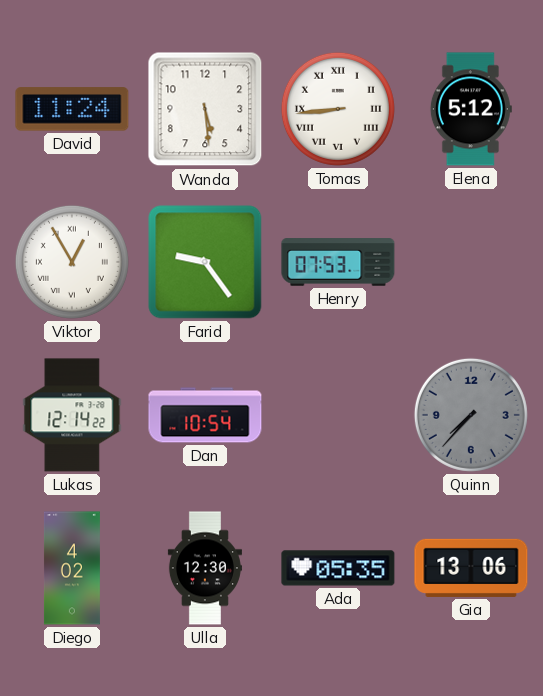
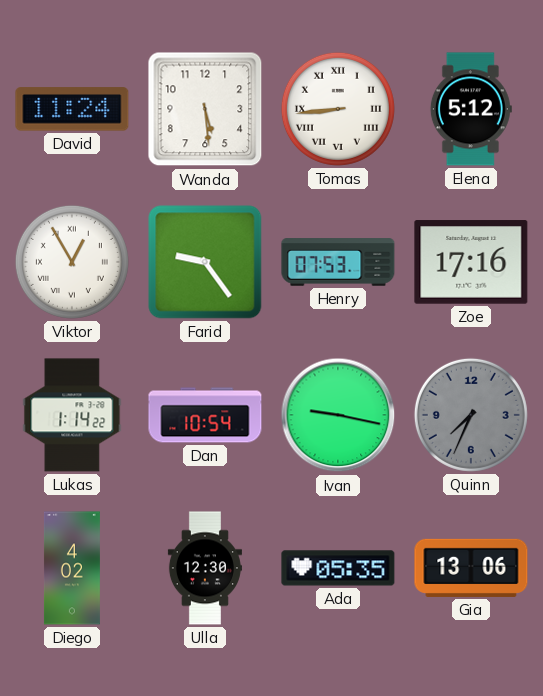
Zoe: none -> 17:16 (471, 262)
Lukas: 12:14 -> 1:14 (72, 415)
Ivan: none -> 9:17 (338, 415)
Quinn: 7:37 -> 7:34 (471, 415)
